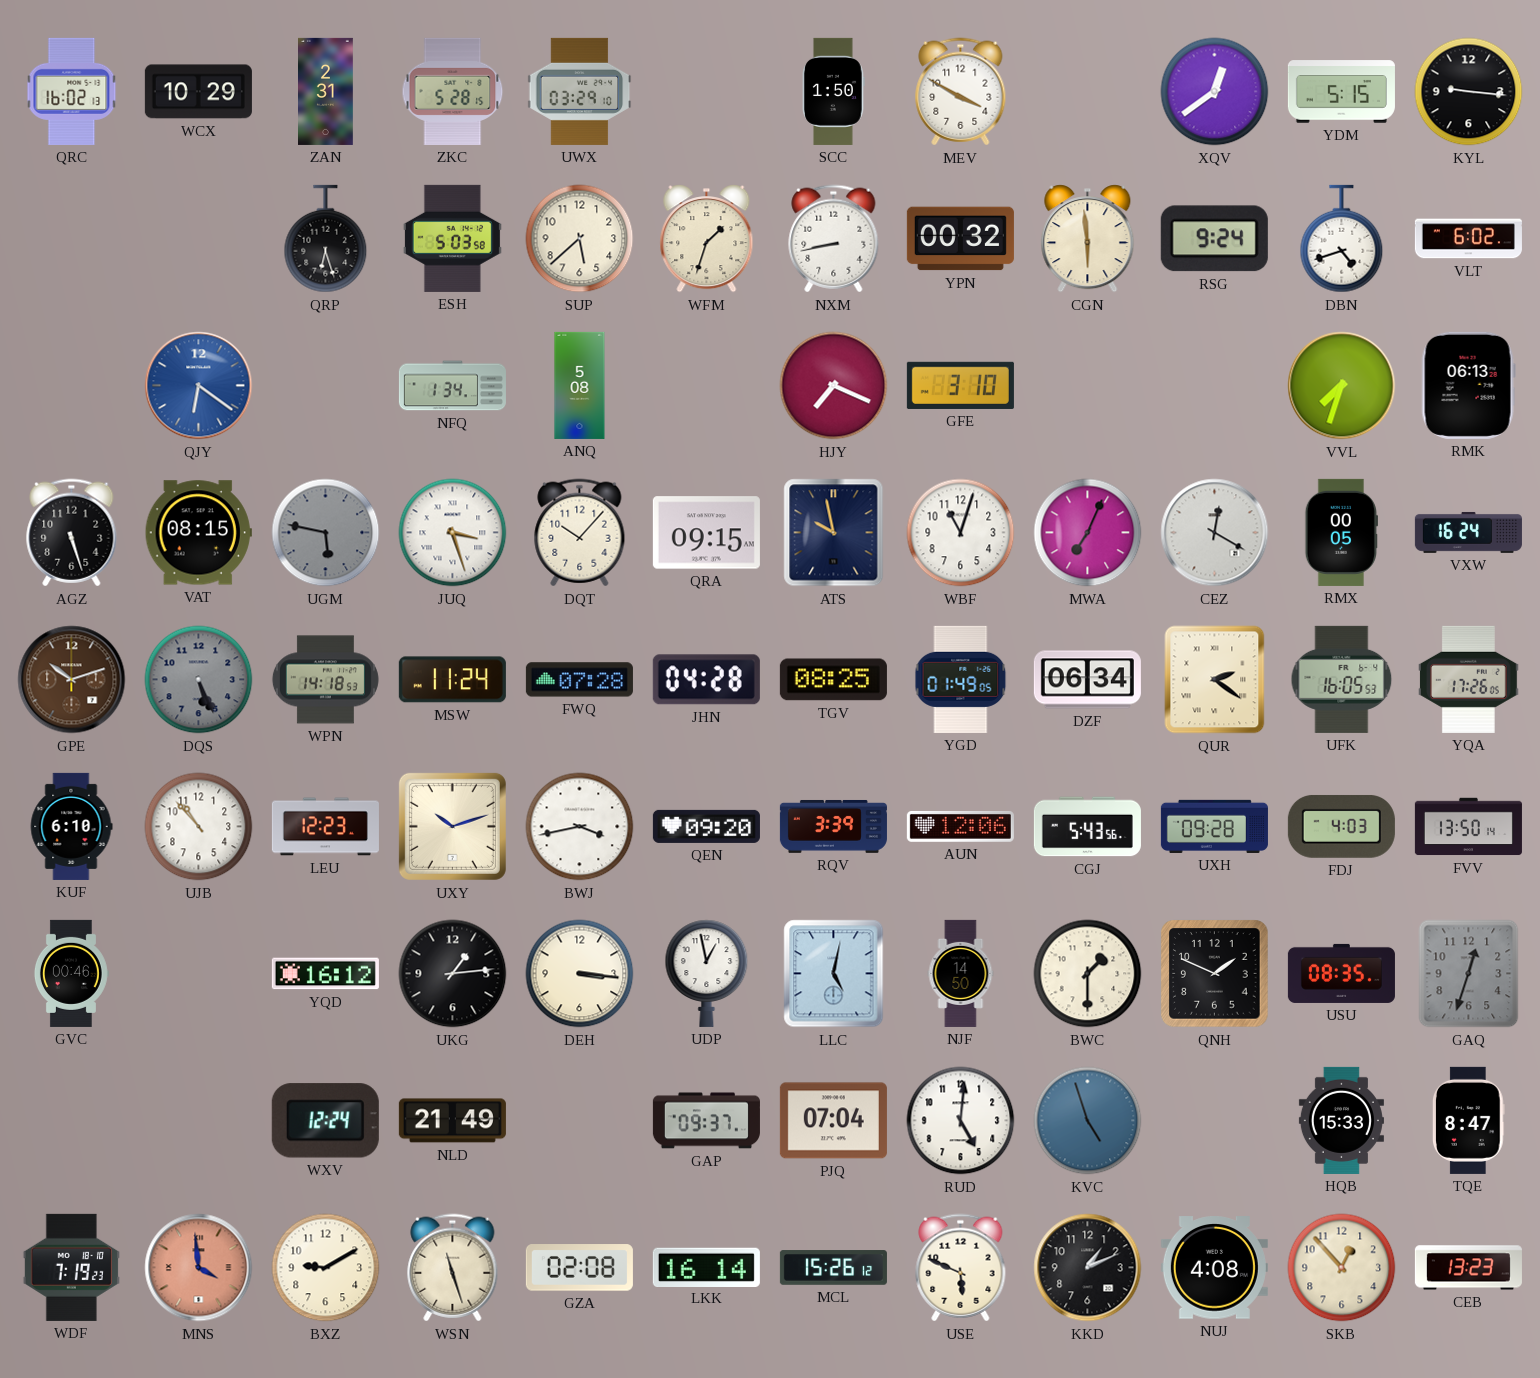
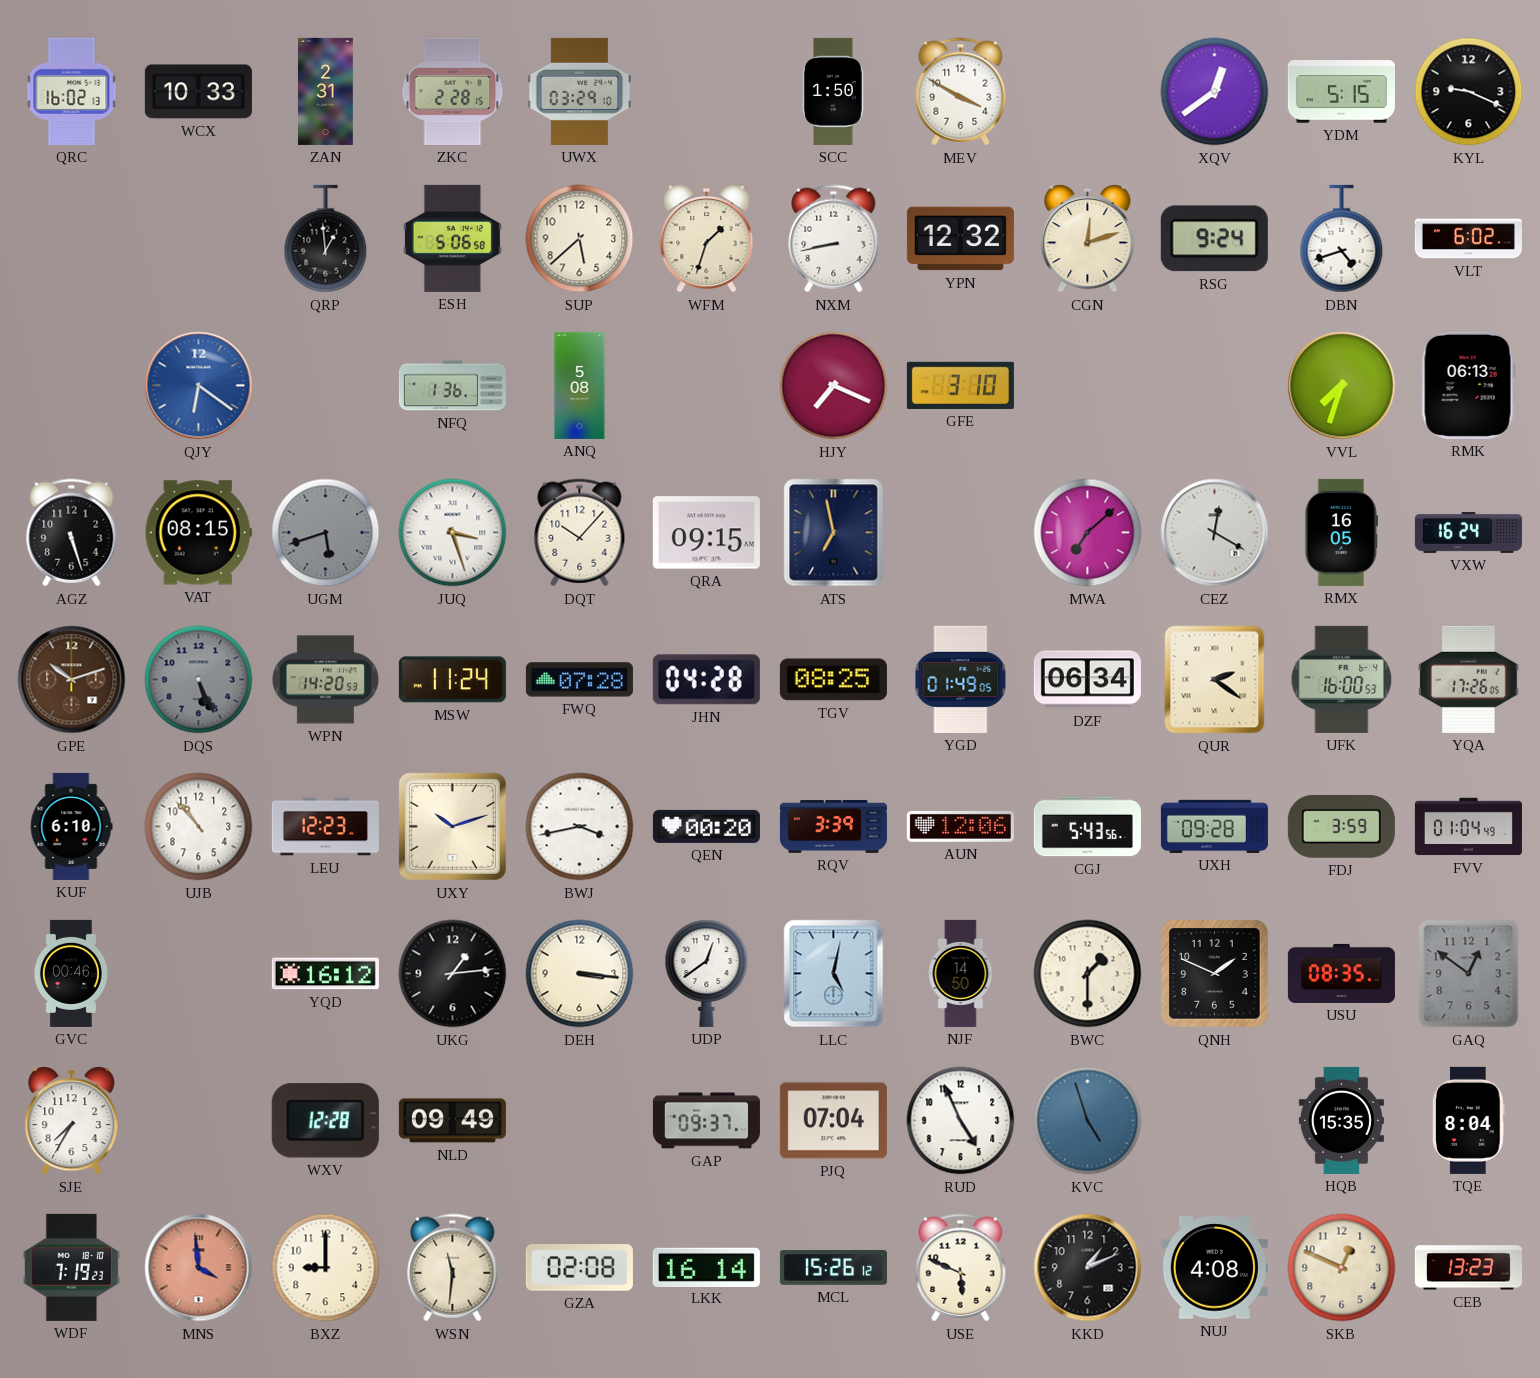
WCX: 10:29 -> 10:33 (198, 92)
ZKC: 5:28 -> 2:28 (453, 91)
KYL: 9:16 -> 9:19 (1469, 92)
QRP: 6:27 -> 12:59 (326, 239)
ESH: 5:03 -> 5:06 (452, 238)
YPN: 00:32 -> 12:32 (960, 239)
CGN: 5:59 -> 12:12 (1088, 239)
NFQ: 1:34 -> 1:36 (452, 386)
UGM: 5:47 -> 5:42 (326, 533)
ATS: 9:58 -> 6:58 (834, 533)
WBF: 11:03 -> none (961, 533)
MWA: 7:04 -> 7:08 (1088, 533)
RMX: 00:05 -> 16:05 (1341, 532)
WPN: 14:18 -> 14:20 (325, 680)
UFK: 16:05 -> 16:00 (1342, 679)
QEN: 09:20 -> 00:20 (706, 826)
FDJ: 4:03 -> 3:59 (1341, 826)
FVV: 13:50 -> 01:04 (1468, 827)
UDP: 12:58 -> 12:39 (707, 973)
GAQ: 12:33 -> 12:51 (1469, 974)
SJE: none -> 7:35 (72, 1121)
WXV: 12:24 -> 12:28 (325, 1121)
NLD: 21:49 -> 09:49 (452, 1121)
RUD: 5:01 -> 4:56 (961, 1121)
HQB: 15:33 -> 15:35 (1341, 1120)
TQE: 8:47 -> 8:04 (1469, 1120)
BXZ: 9:10 -> 9:00 (326, 1268)
WSN: 11:27 -> 11:31 (453, 1268)
SKB: 12:53 -> 12:49 (1342, 1268)
